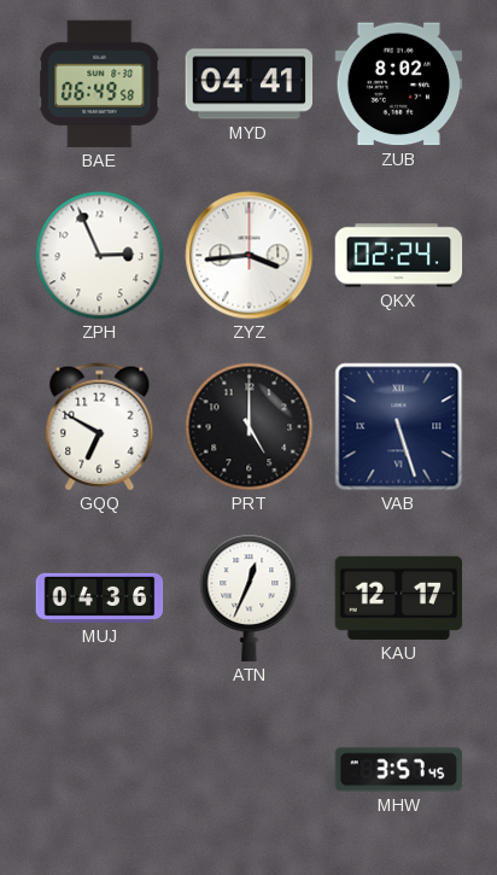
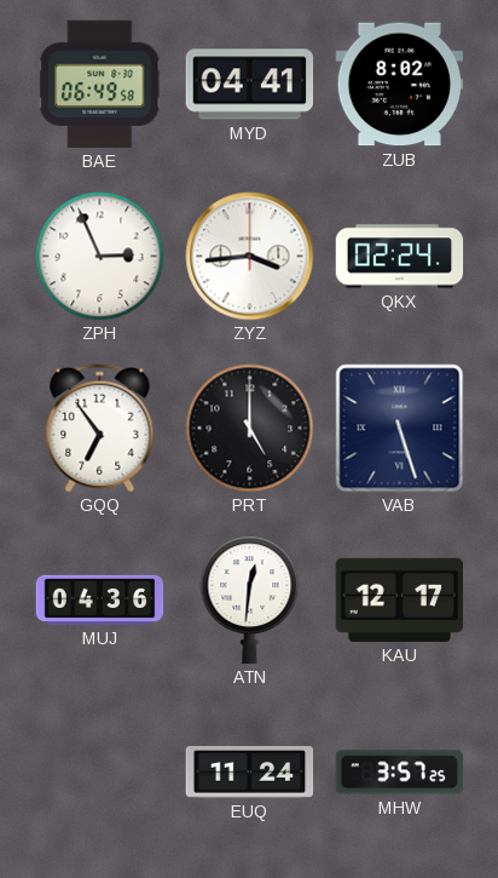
GQQ: 6:50 -> 6:54 (100, 429)
ATN: 12:34 -> 12:31 (250, 601)
EUQ: none -> 11:24 (250, 773)
MHW: 3:57:45 -> 3:57:25 (400, 773)
